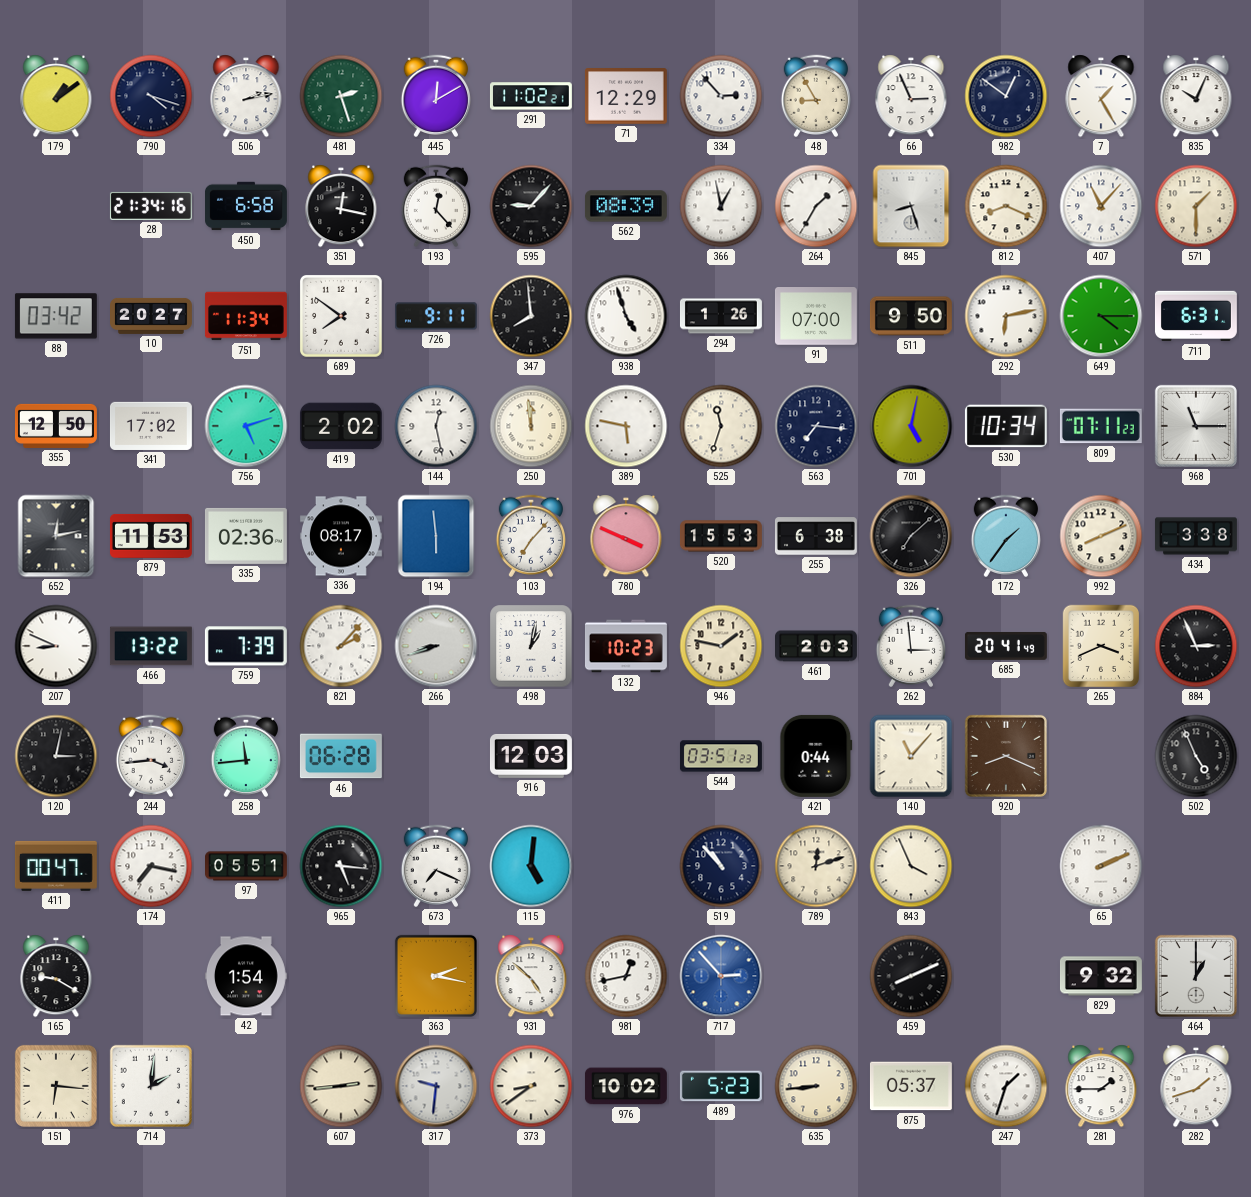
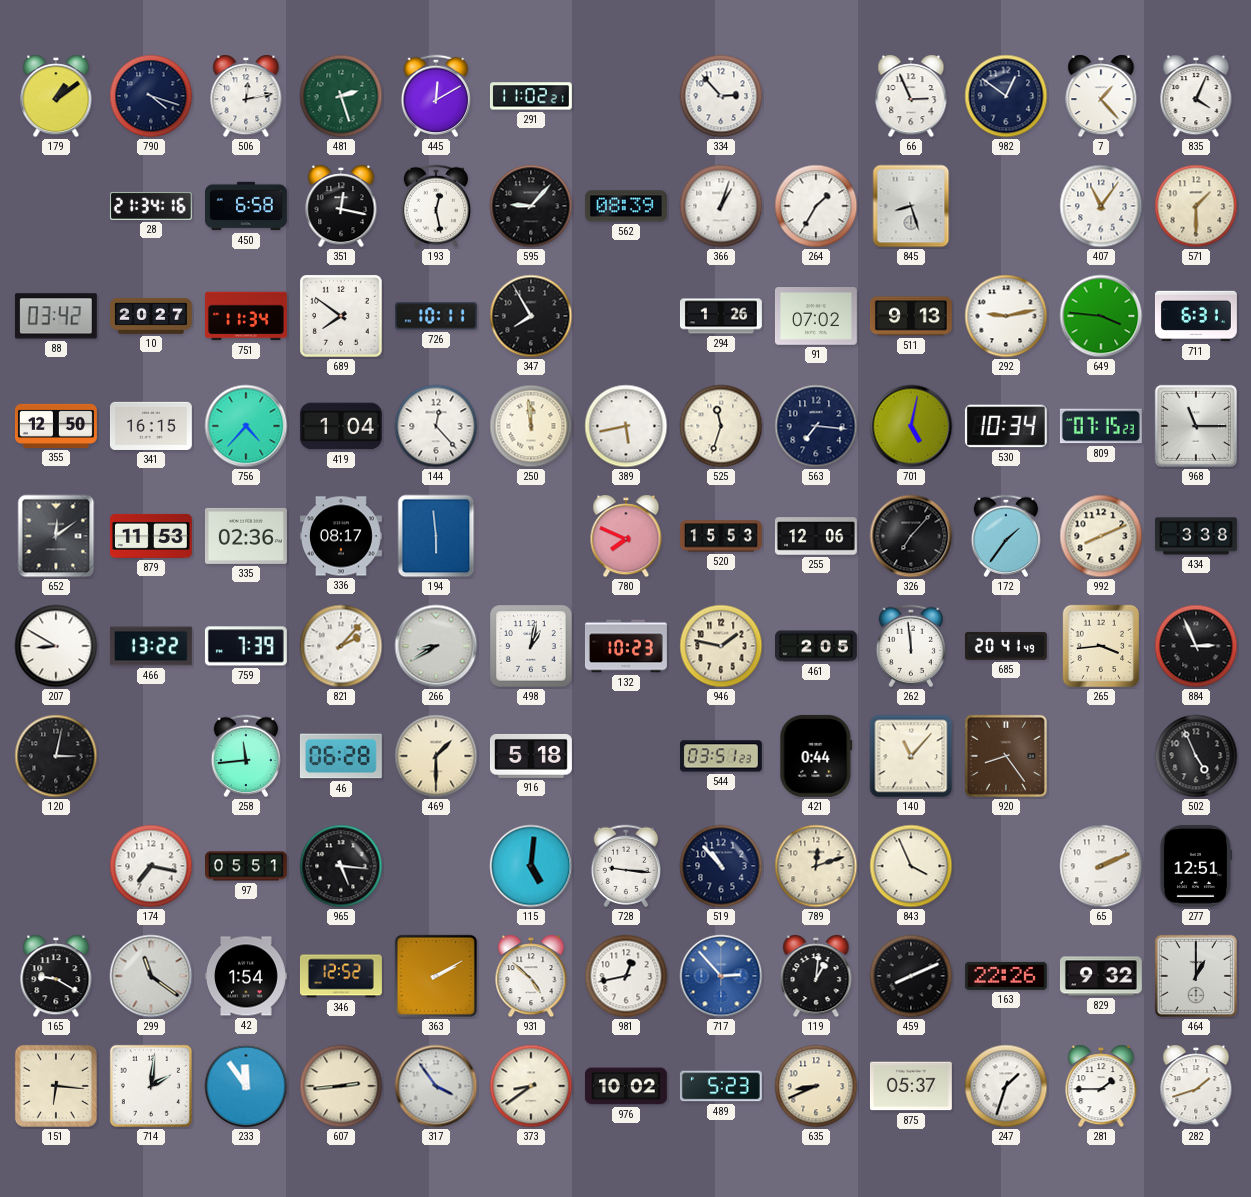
506: 2:13 -> 12:13 (246, 96)
71: 12:29 -> none (626, 96)
48: 8:55 -> none (815, 96)
7: 1:25 -> 1:23 (1101, 96)
835: 10:04 -> 4:04 (1196, 96)
193: 12:23 -> 12:28 (435, 206)
366: 12:58 -> 1:03 (721, 206)
812: 8:19 -> none (1006, 206)
407: 11:07 -> 11:06 (1101, 206)
726: 9:11 -> 10:11 (436, 316)
347: 7:59 -> 7:55 (531, 316)
938: 4:57 -> none (626, 316)
91: 07:00 -> 07:02 (816, 316)
511: 9:50 -> 9:13 (911, 316)
292: 6:13 -> 9:13 (1006, 316)
649: 4:15 -> 3:46 (1101, 316)
341: 17:02 -> 16:15 (151, 426)
756: 5:12 -> 4:37 (246, 426)
419: 2:02 -> 1:04 (341, 426)
144: 12:28 -> 12:23 (436, 426)
389: 5:47 -> 5:43 (626, 426)
809: 07:11 -> 07:15 (1101, 426)
652: 12:13 -> 12:09 (56, 536)
103: 7:07 -> none (530, 536)
780: 3:49 -> 7:49 (626, 536)
255: 6:38 -> 12:06 (816, 536)
326: 7:08 -> 7:07 (911, 536)
207: 8:49 -> 8:50 (56, 646)
266: 8:42 -> 8:40 (436, 646)
461: 2:03 -> 2:05 (817, 646)
262: 2:59 -> 11:59 (910, 646)
265: 3:41 -> 3:44 (1101, 646)
244: 3:44 -> none (150, 756)
469: none -> 1:30 (436, 756)
916: 12:03 -> 5:18 (531, 756)
920: 8:19 -> 8:24 (1006, 756)
411: 00:47 -> none (56, 866)
673: 7:19 -> none (435, 866)
728: none -> 9:16 (625, 866)
277: none -> 12:51 (1195, 866)
299: none -> 11:21 (151, 976)
346: none -> 12:52 (341, 976)
363: 2:17 -> 2:10 (436, 976)
119: none -> 1:01 (816, 976)
163: none -> 22:26 (1006, 976)
233: none -> 11:54 (246, 1086)
317: 9:31 -> 3:54 (436, 1086)
635: 8:44 -> 8:41 (816, 1086)
